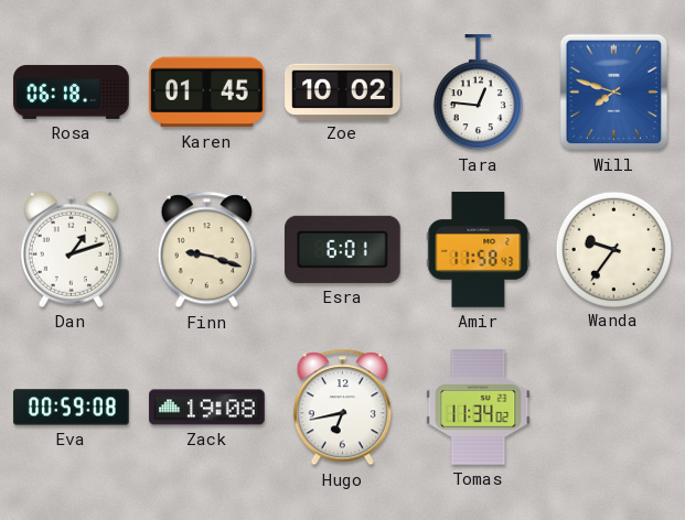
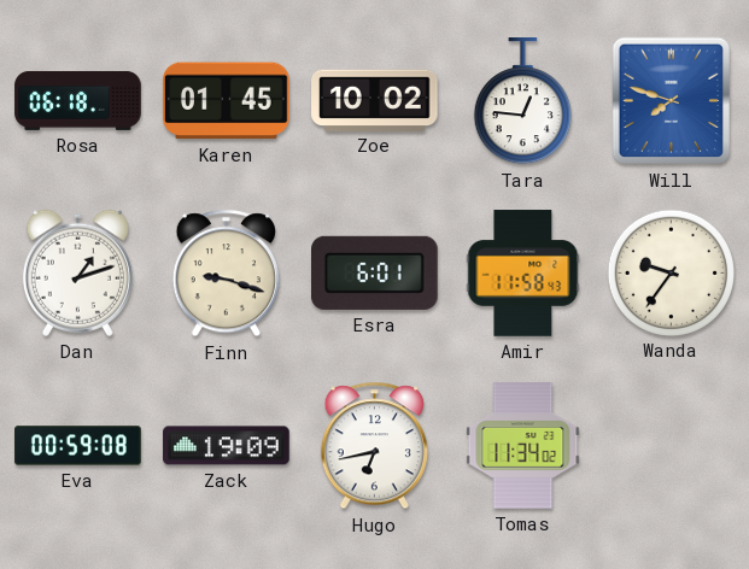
Zack: 19:08 -> 19:09 (227, 446)
